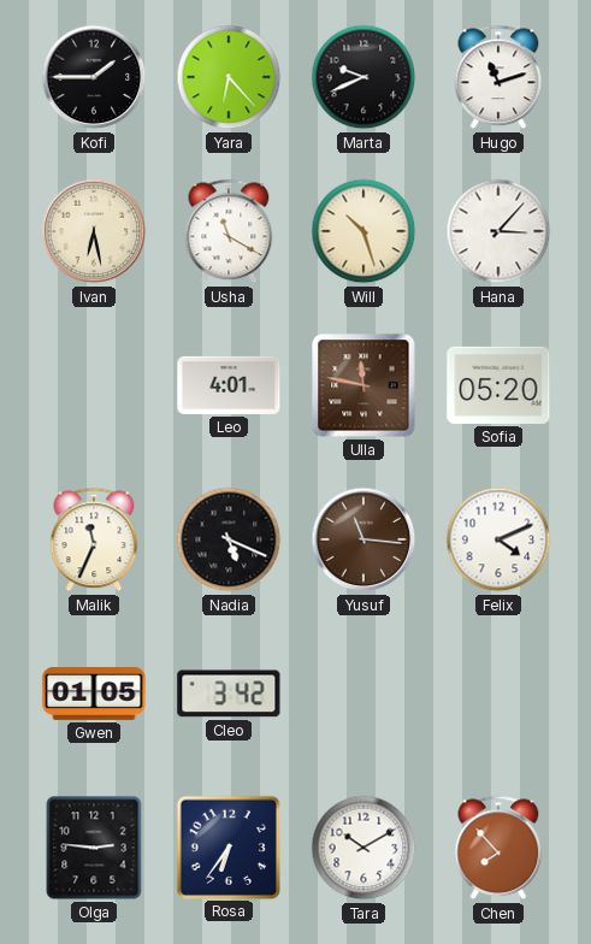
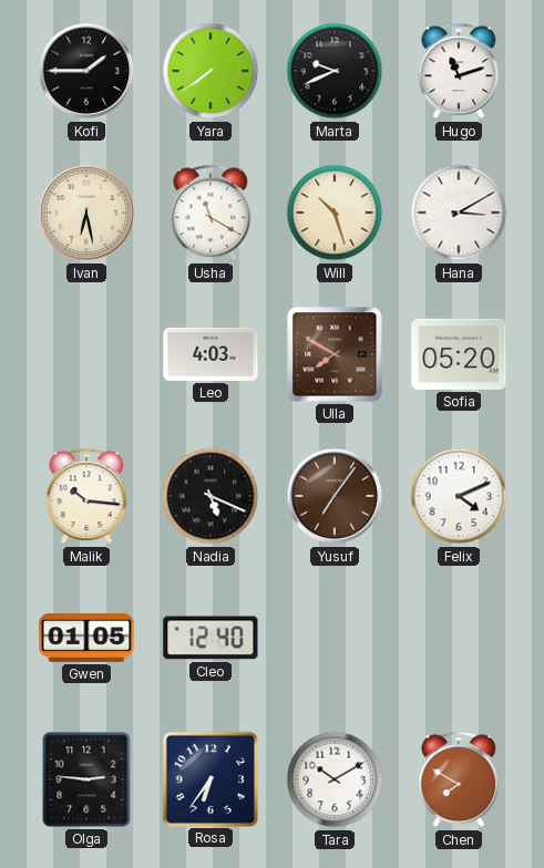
Yara: 6:23 -> 7:39 (211, 71)
Hana: 3:07 -> 3:10 (459, 213)
Leo: 4:01 -> 4:03 (211, 354)
Ulla: 11:47 -> 7:50 (335, 354)
Malik: 11:34 -> 10:16 (86, 496)
Yusuf: 11:16 -> 7:06 (335, 496)
Cleo: 3:42 -> 12:40 (211, 638)
Chen: 7:53 -> 7:50 (459, 779)
